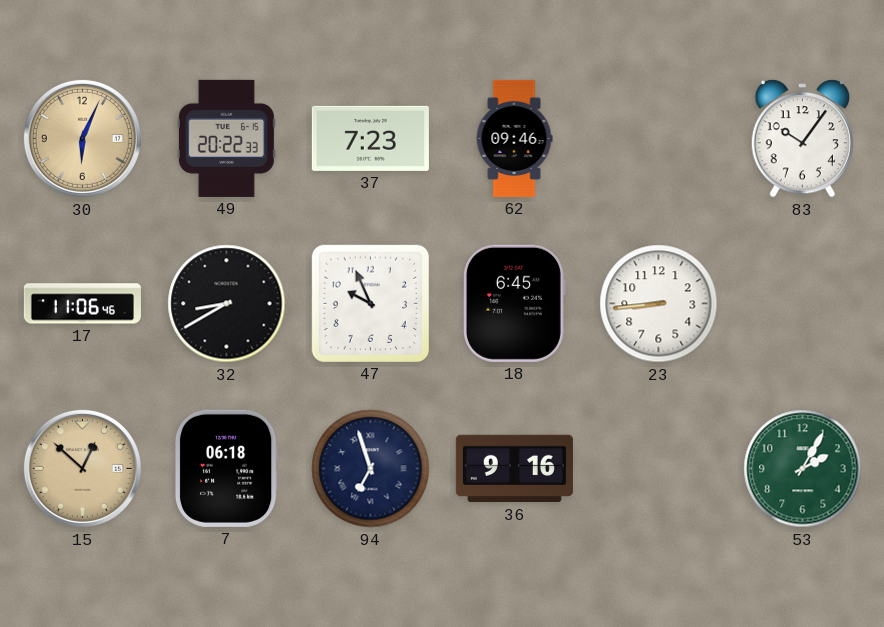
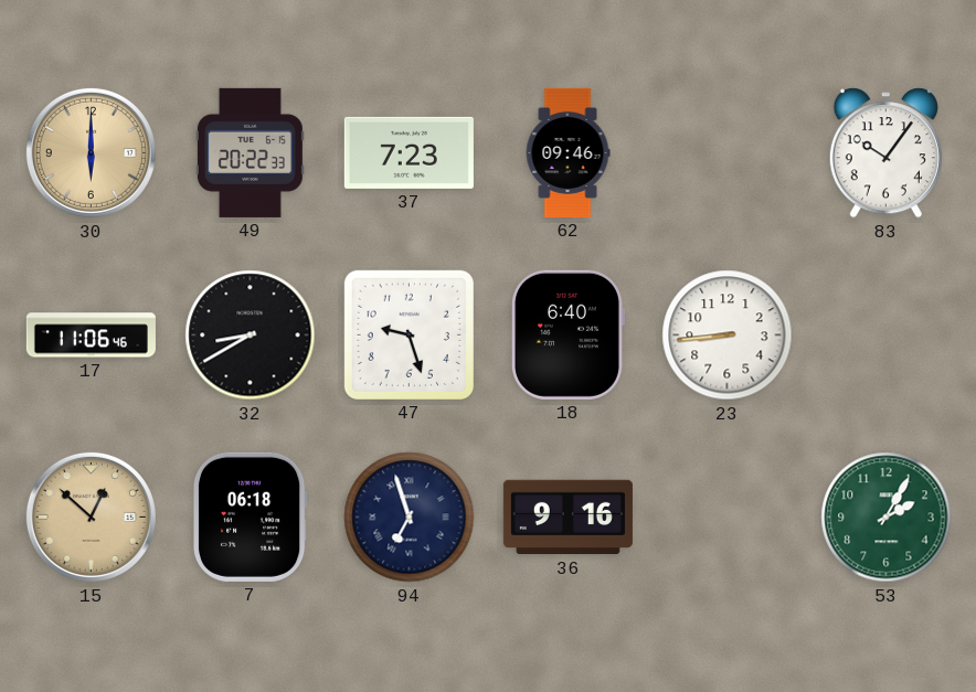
30: 6:04 -> 6:00 (91, 152)
47: 9:56 -> 9:27 (409, 334)
18: 6:45 -> 6:40 (567, 334)
